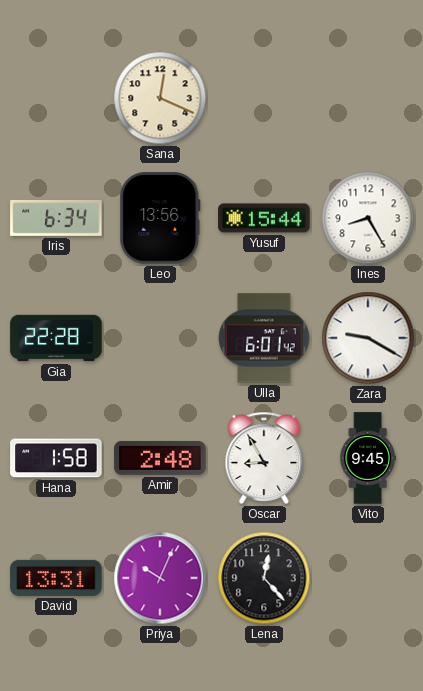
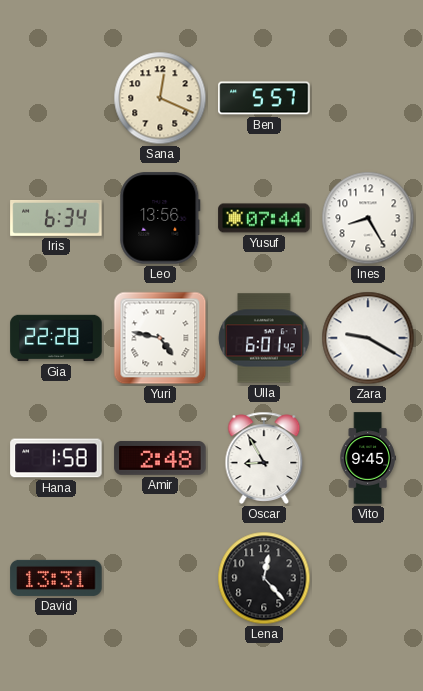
Ben: none -> 5:57 (264, 98)
Yusuf: 15:44 -> 07:44 (264, 218)
Yuri: none -> 4:47 (160, 338)
Priya: 10:04 -> none (160, 578)
